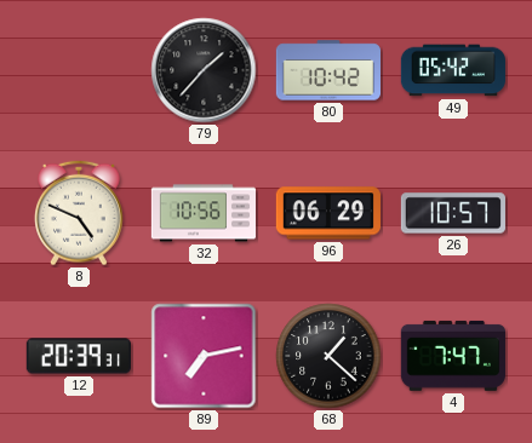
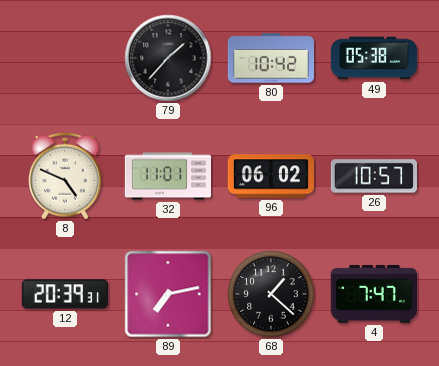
49: 05:42 -> 05:38 (374, 58)
32: 10:56 -> 11:01 (167, 176)
96: 06:29 -> 06:02 (271, 176)
